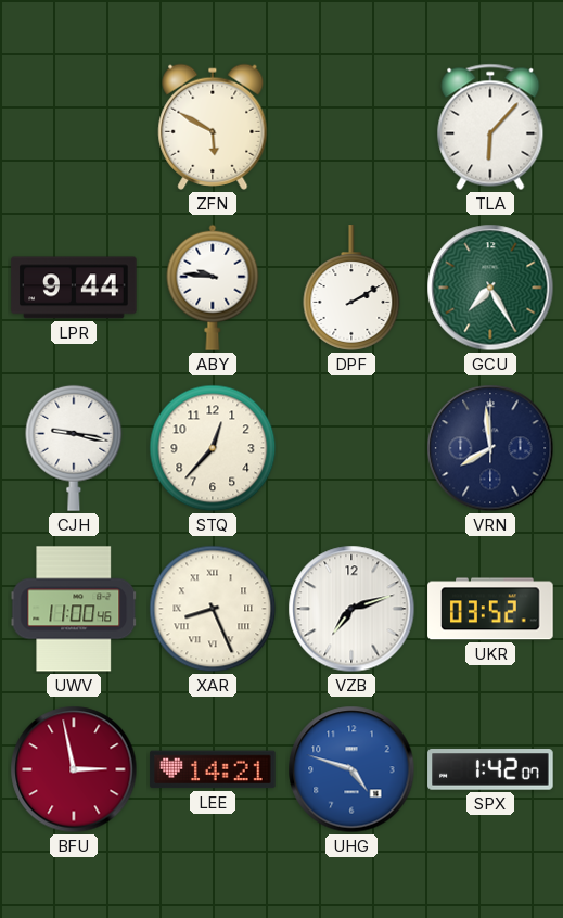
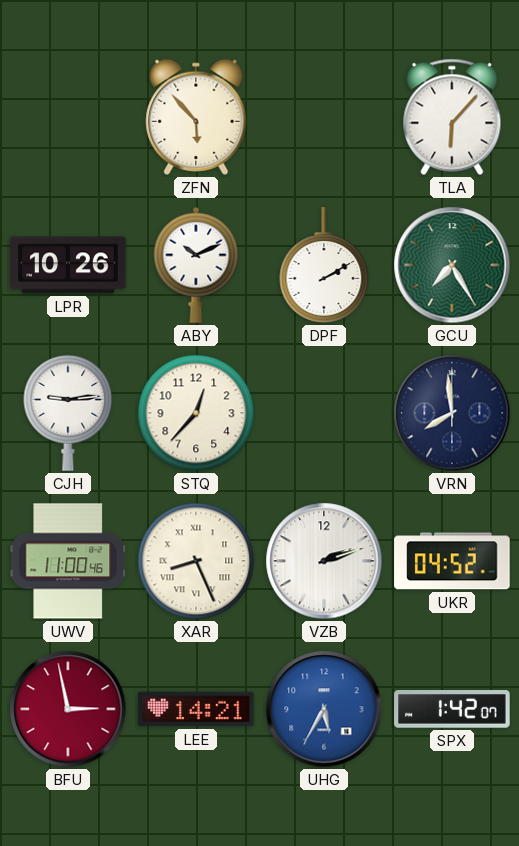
ZFN: 5:50 -> 5:53 (196, 117)
LPR: 9:44 -> 10:26 (68, 265)
ABY: 9:46 -> 10:11 (196, 265)
CJH: 9:17 -> 9:14 (68, 413)
VZB: 7:12 -> 2:12 (324, 561)
UKR: 03:52 -> 04:52 (452, 561)
UHG: 4:48 -> 5:35 (324, 709)
